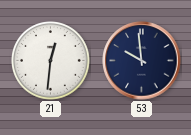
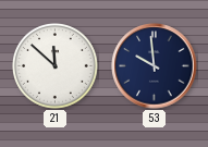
21: 12:31 -> 11:52 (56, 66)
